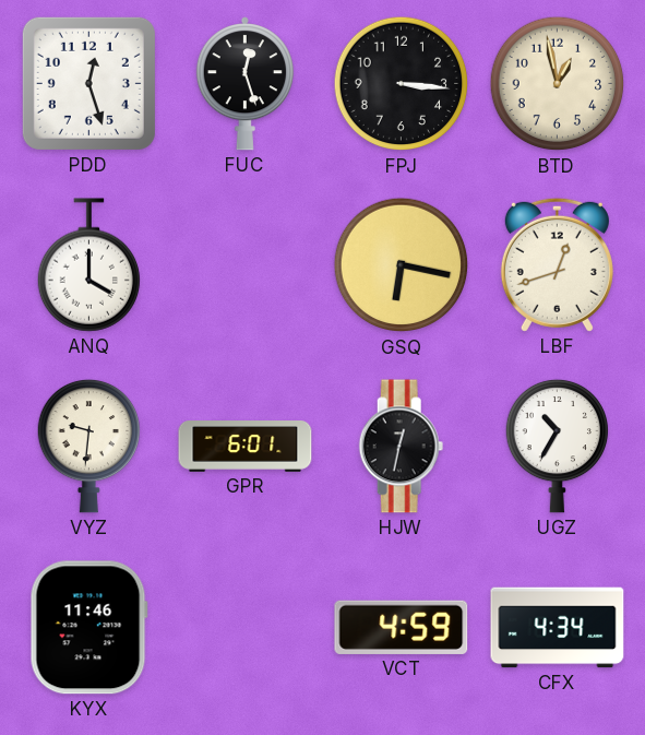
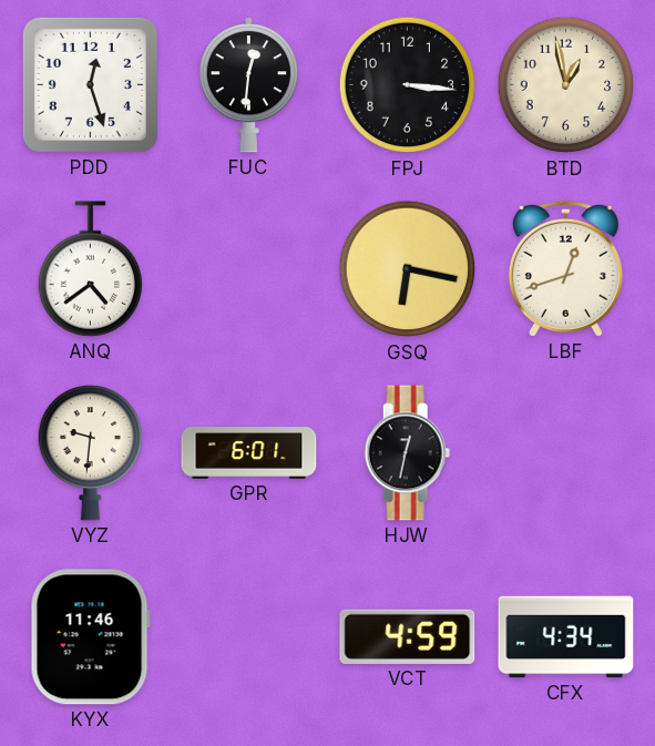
FUC: 12:27 -> 12:31 (248, 85)
ANQ: 4:00 -> 4:39 (90, 269)
UGZ: 10:35 -> none (557, 446)
